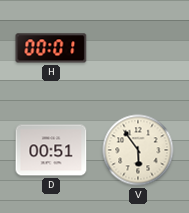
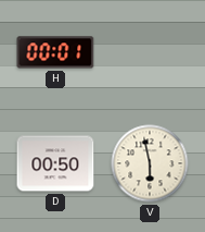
D: 00:51 -> 00:50 (55, 163)
V: 5:54 -> 5:58 (150, 163)
